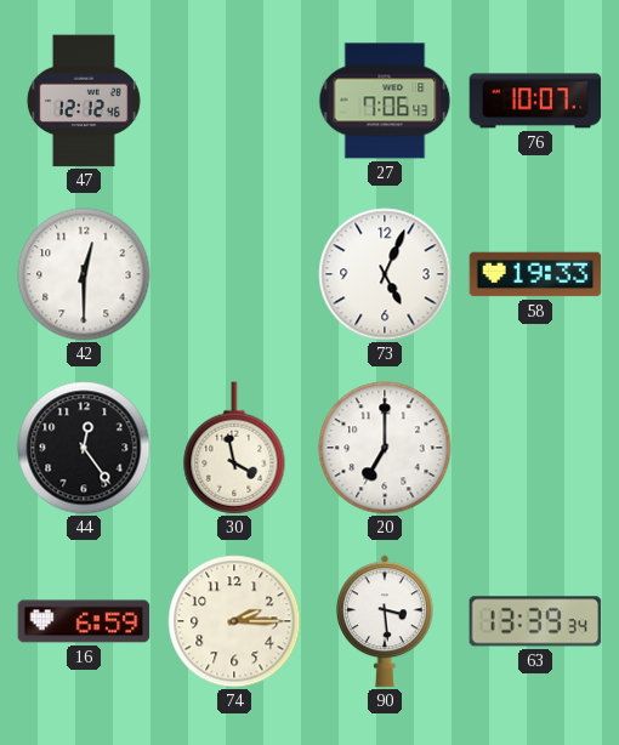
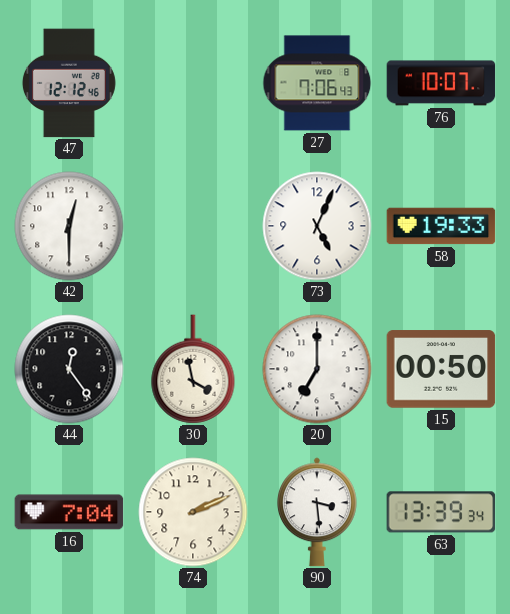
15: none -> 00:50 (441, 369)
16: 6:59 -> 7:04 (69, 512)
74: 2:15 -> 2:11 (193, 512)
